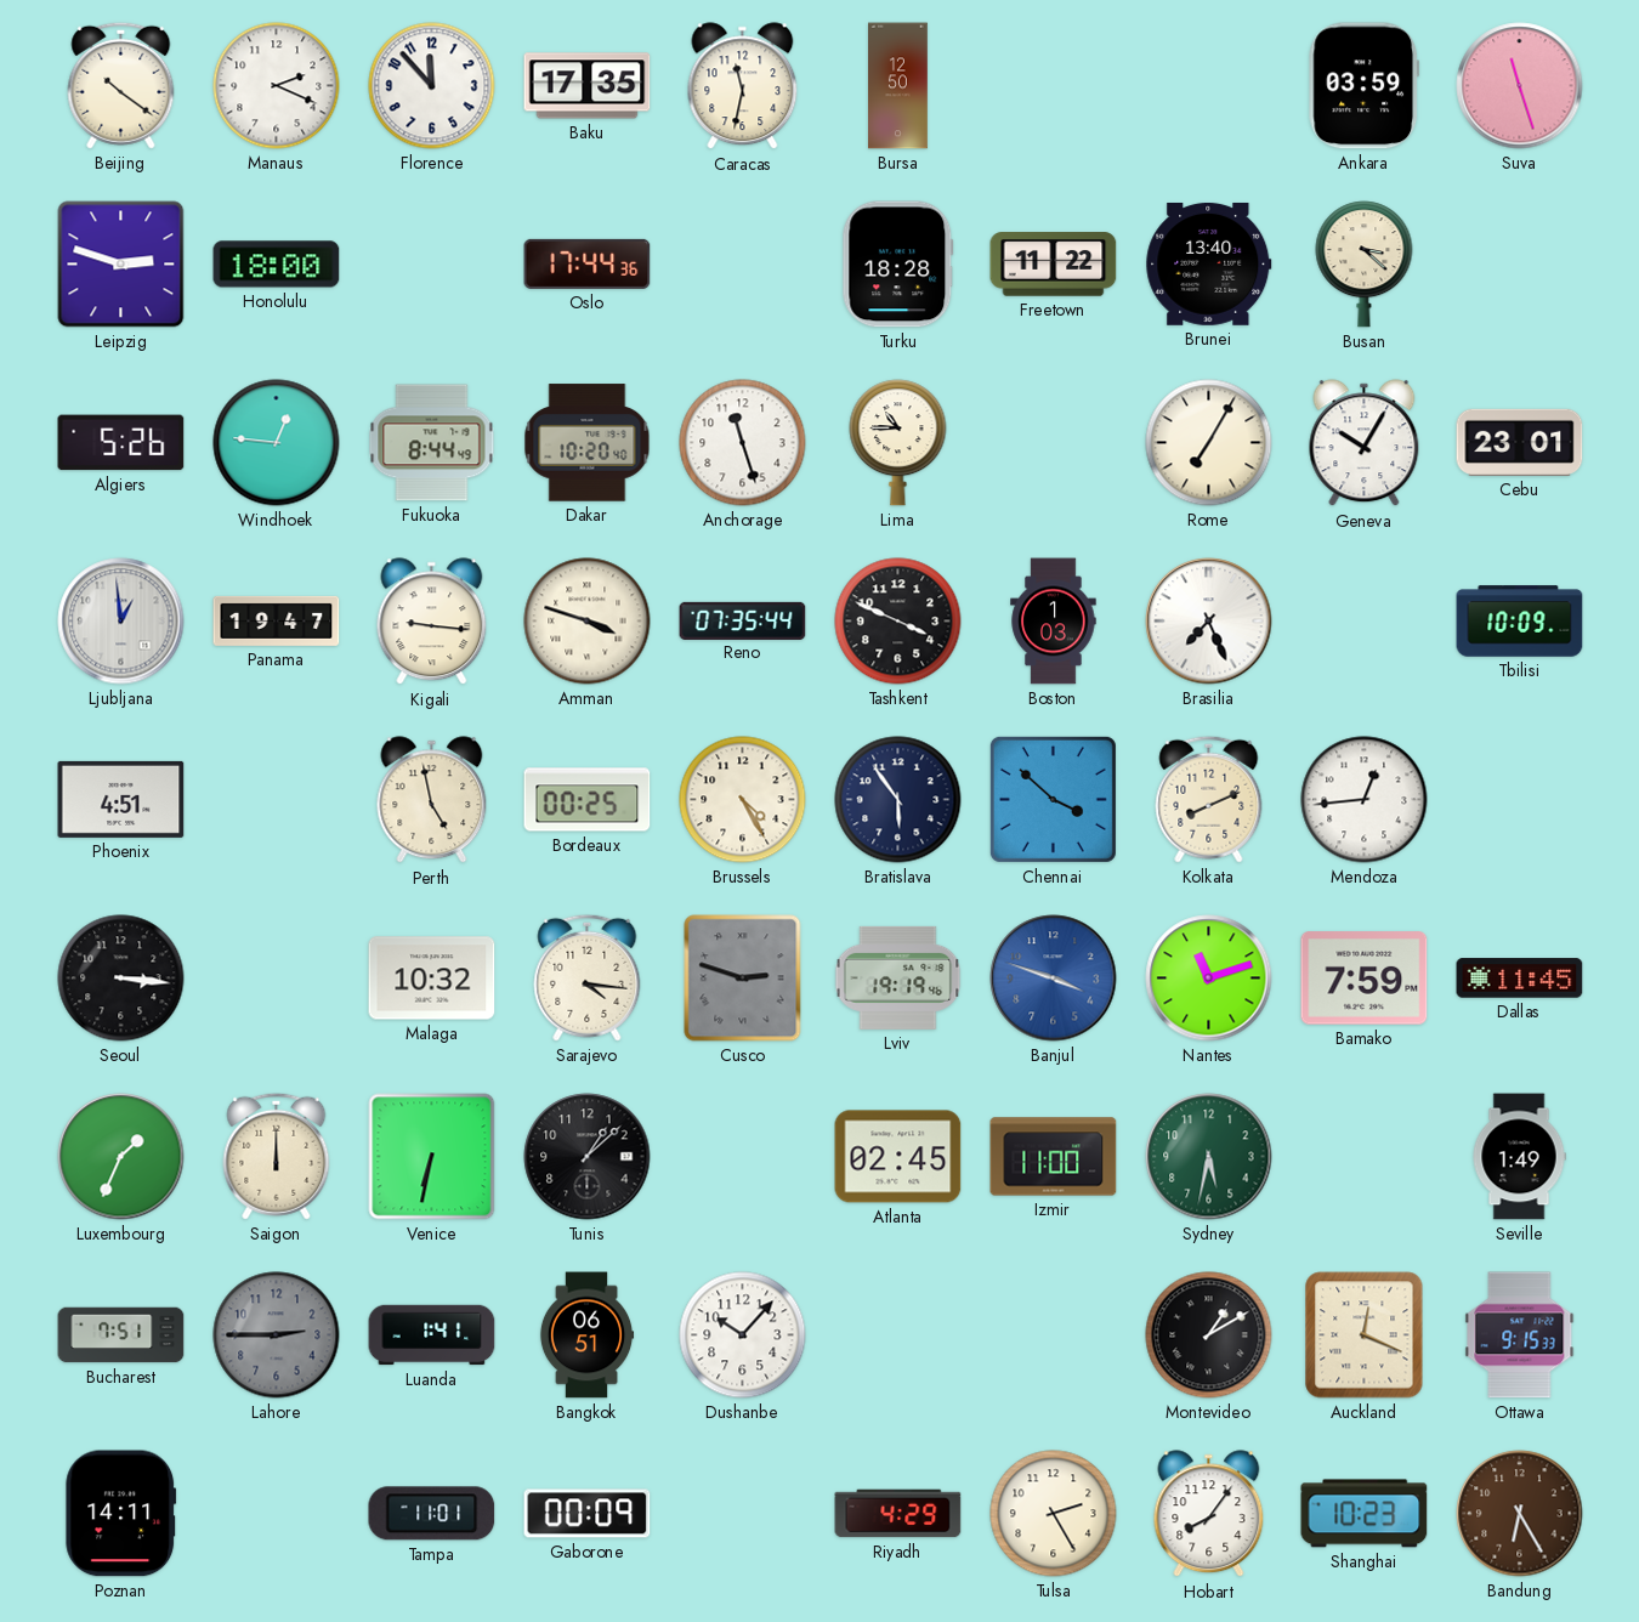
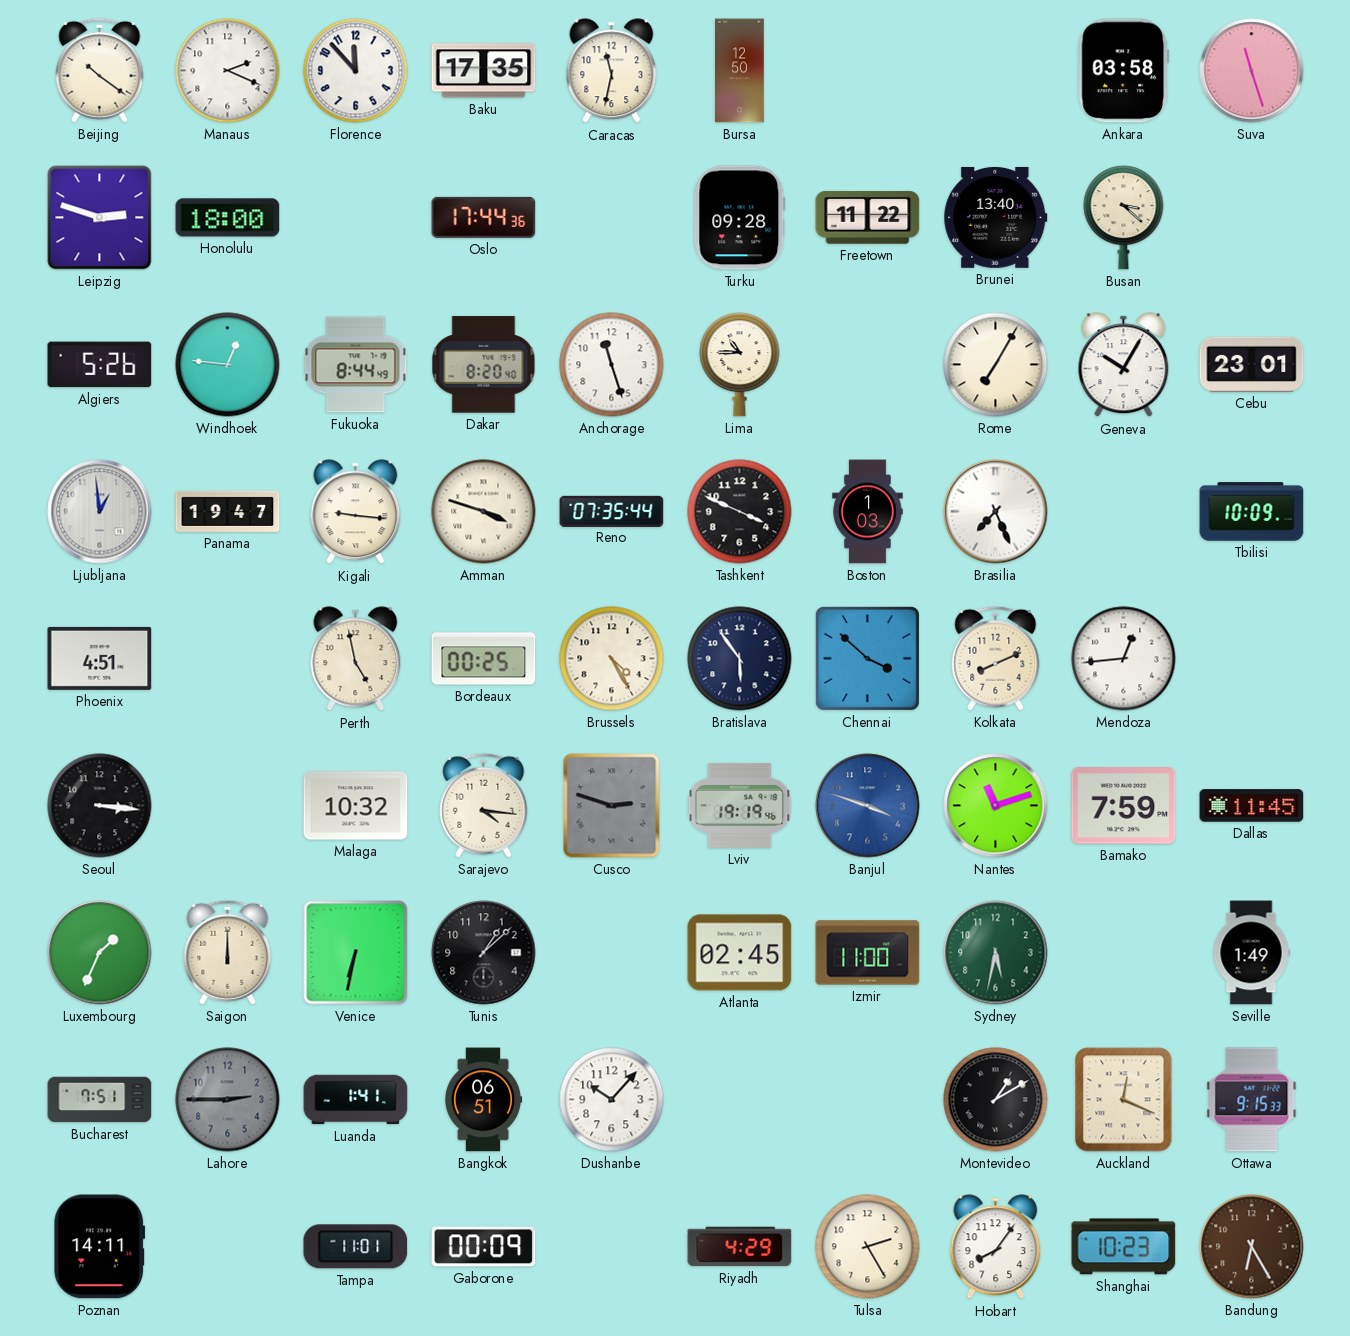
Ankara: 03:59 -> 03:58 (1124, 71)
Turku: 18:28 -> 09:28 (740, 218)
Dakar: 10:20 -> 8:20 (484, 365)
